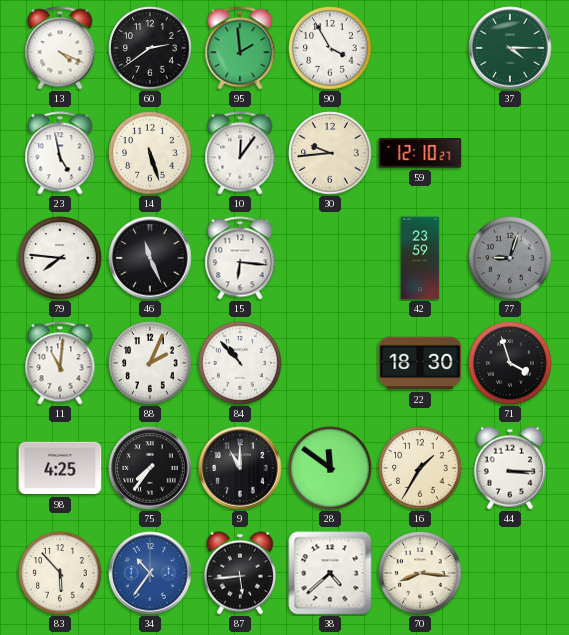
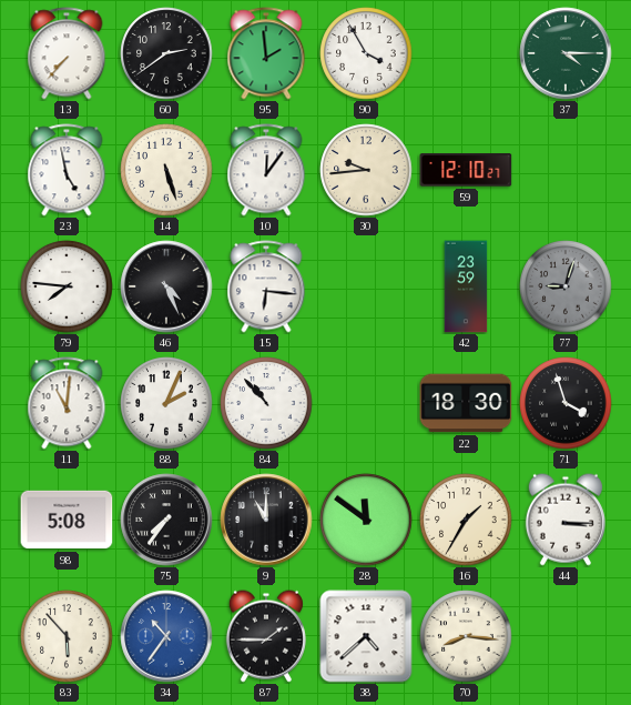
13: 4:19 -> 7:37 (67, 53)
46: 11:26 -> 4:26 (166, 286)
98: 4:25 -> 5:08 (67, 520)
87: 5:44 -> 1:45 (266, 636)
